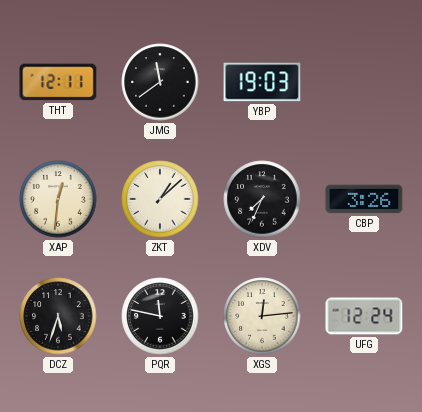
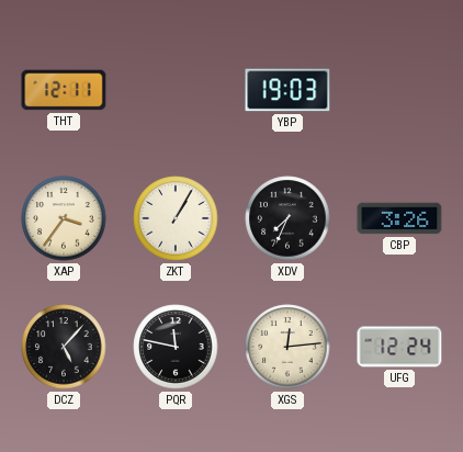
JMG: 11:39 -> none (160, 82)
XAP: 12:31 -> 3:36 (64, 218)
ZKT: 1:08 -> 1:05 (176, 218)
DCZ: 5:33 -> 5:07 (64, 347)
